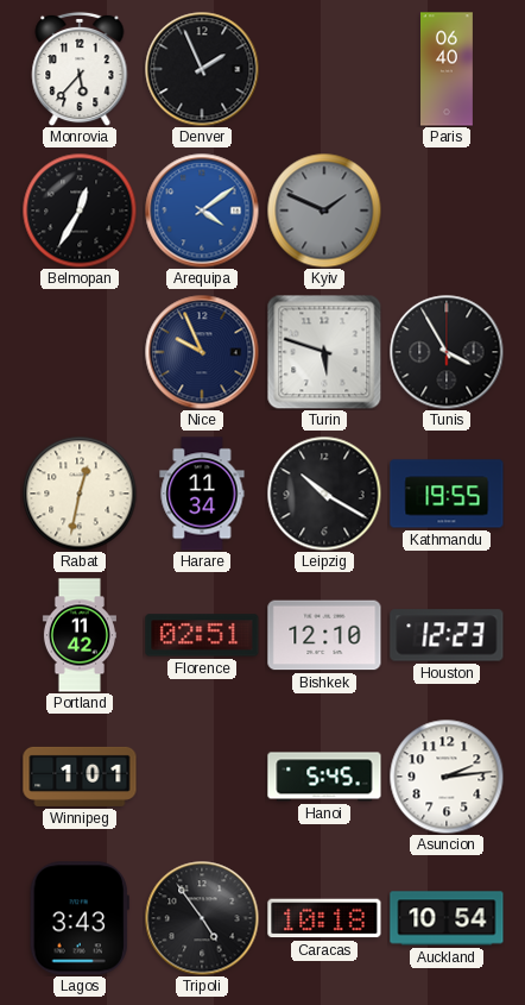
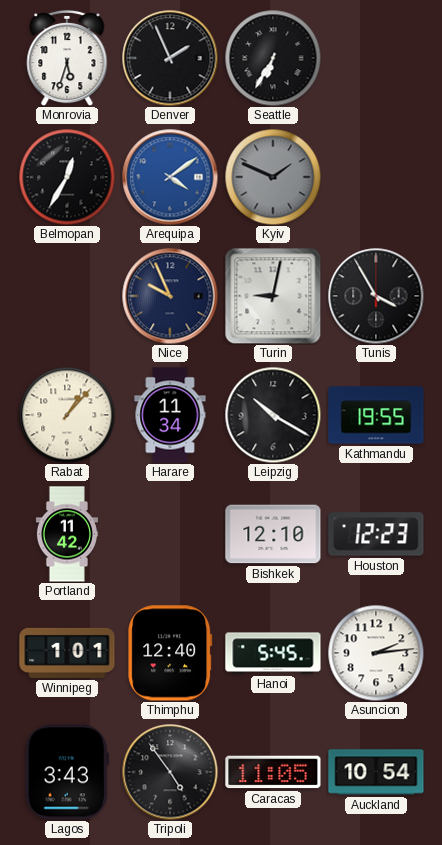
Monrovia: 5:37 -> 5:33 (67, 58)
Seattle: none -> 6:35 (273, 58)
Paris: 06:40 -> none (448, 69)
Turin: 5:48 -> 9:02 (273, 296)
Rabat: 12:32 -> 1:07 (67, 415)
Florence: 02:51 -> none (202, 635)
Thimphu: none -> 12:40 (170, 653)
Caracas: 10:18 -> 11:05 (273, 772)
